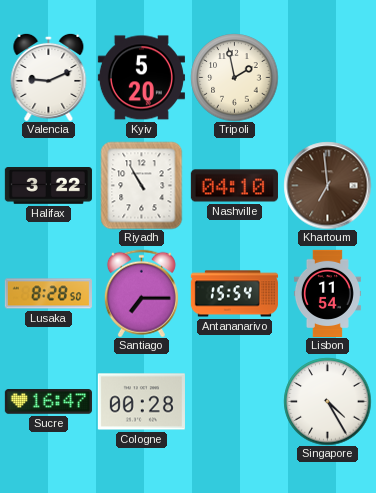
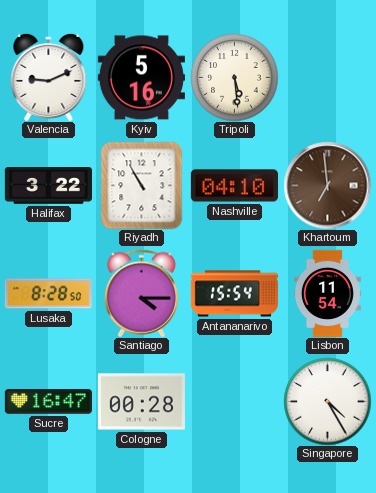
Kyiv: 5:20 -> 5:16 (141, 78)
Tripoli: 1:58 -> 5:29 (234, 77)
Santiago: 7:15 -> 4:15 (141, 293)
